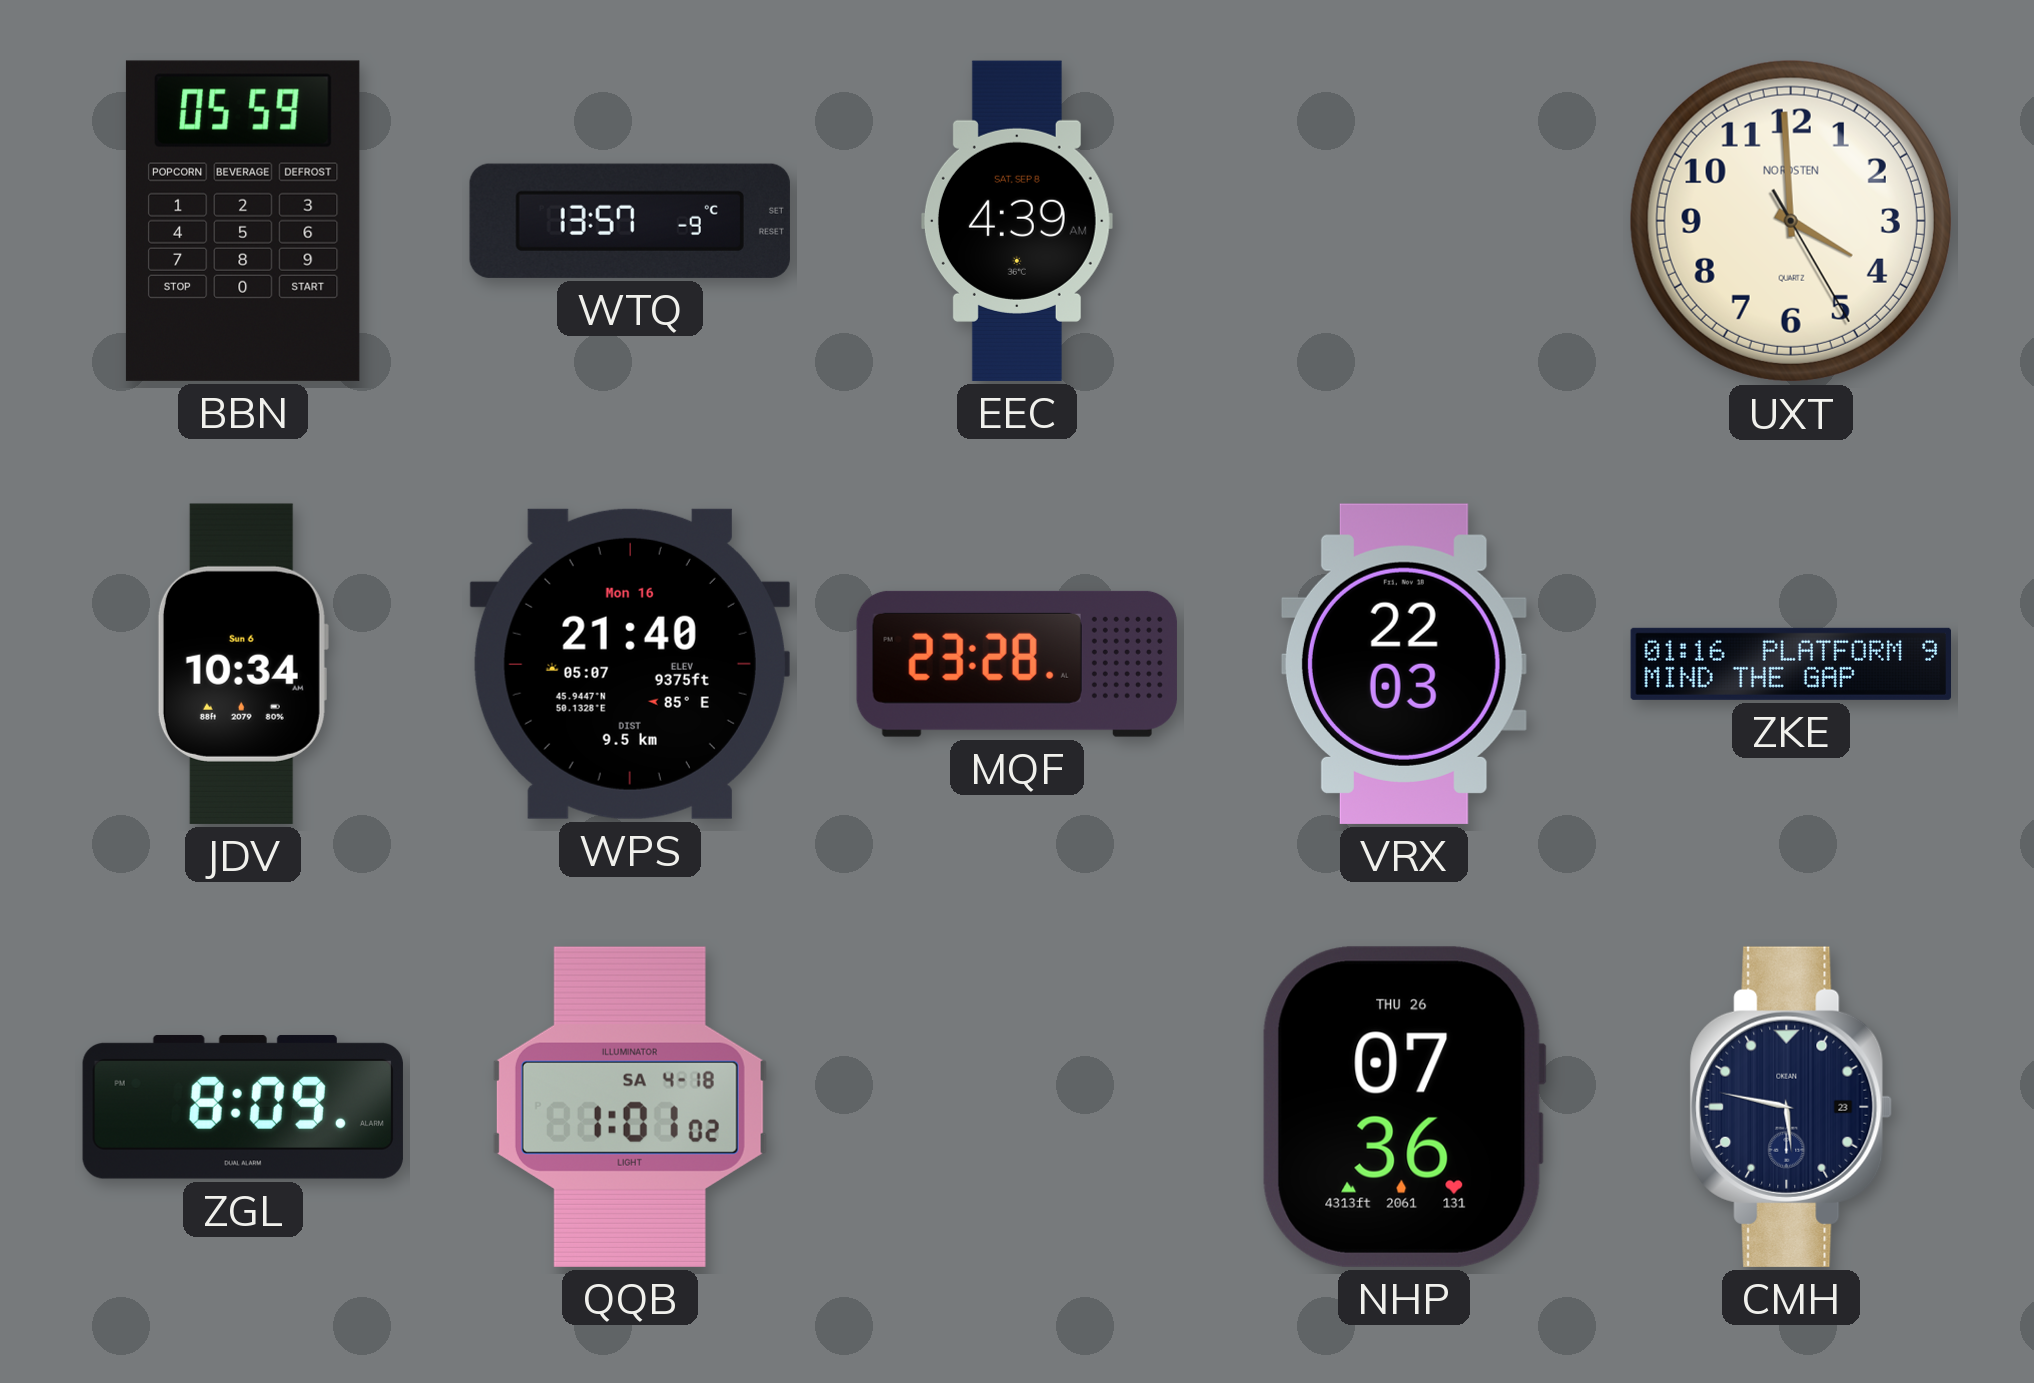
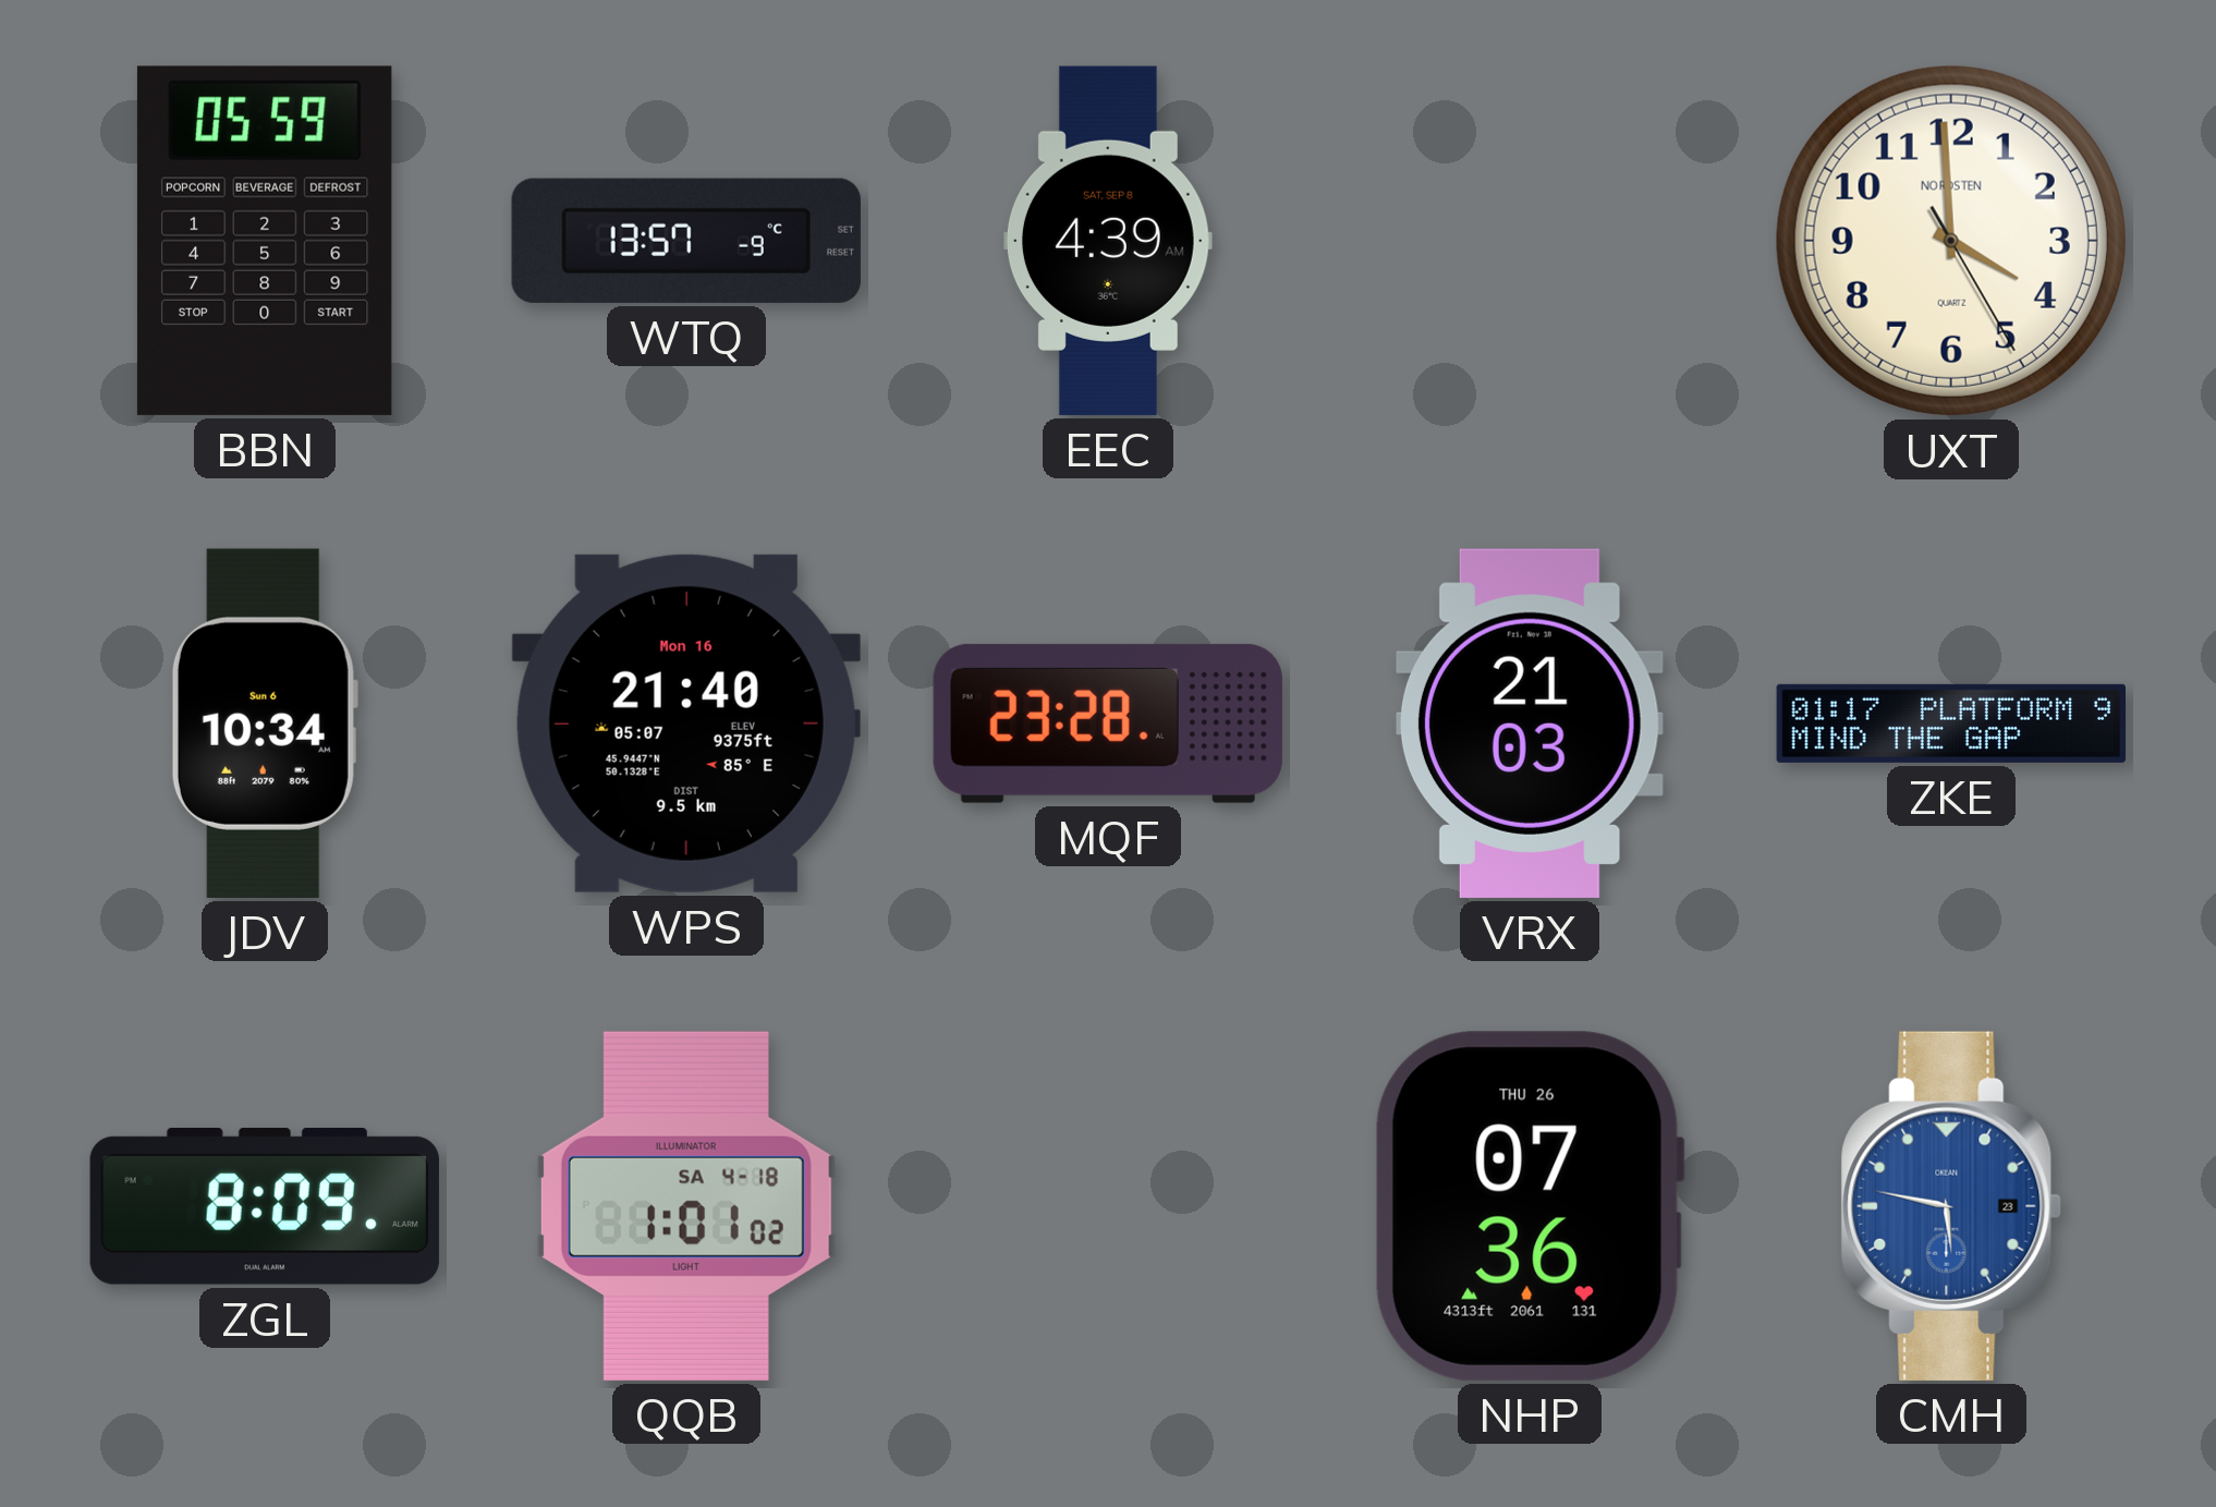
VRX: 22:03 -> 21:03 (1530, 724)
ZKE: 01:16 -> 01:17 (1950, 724)
CMH dial: navy -> blue (1951, 1206)
